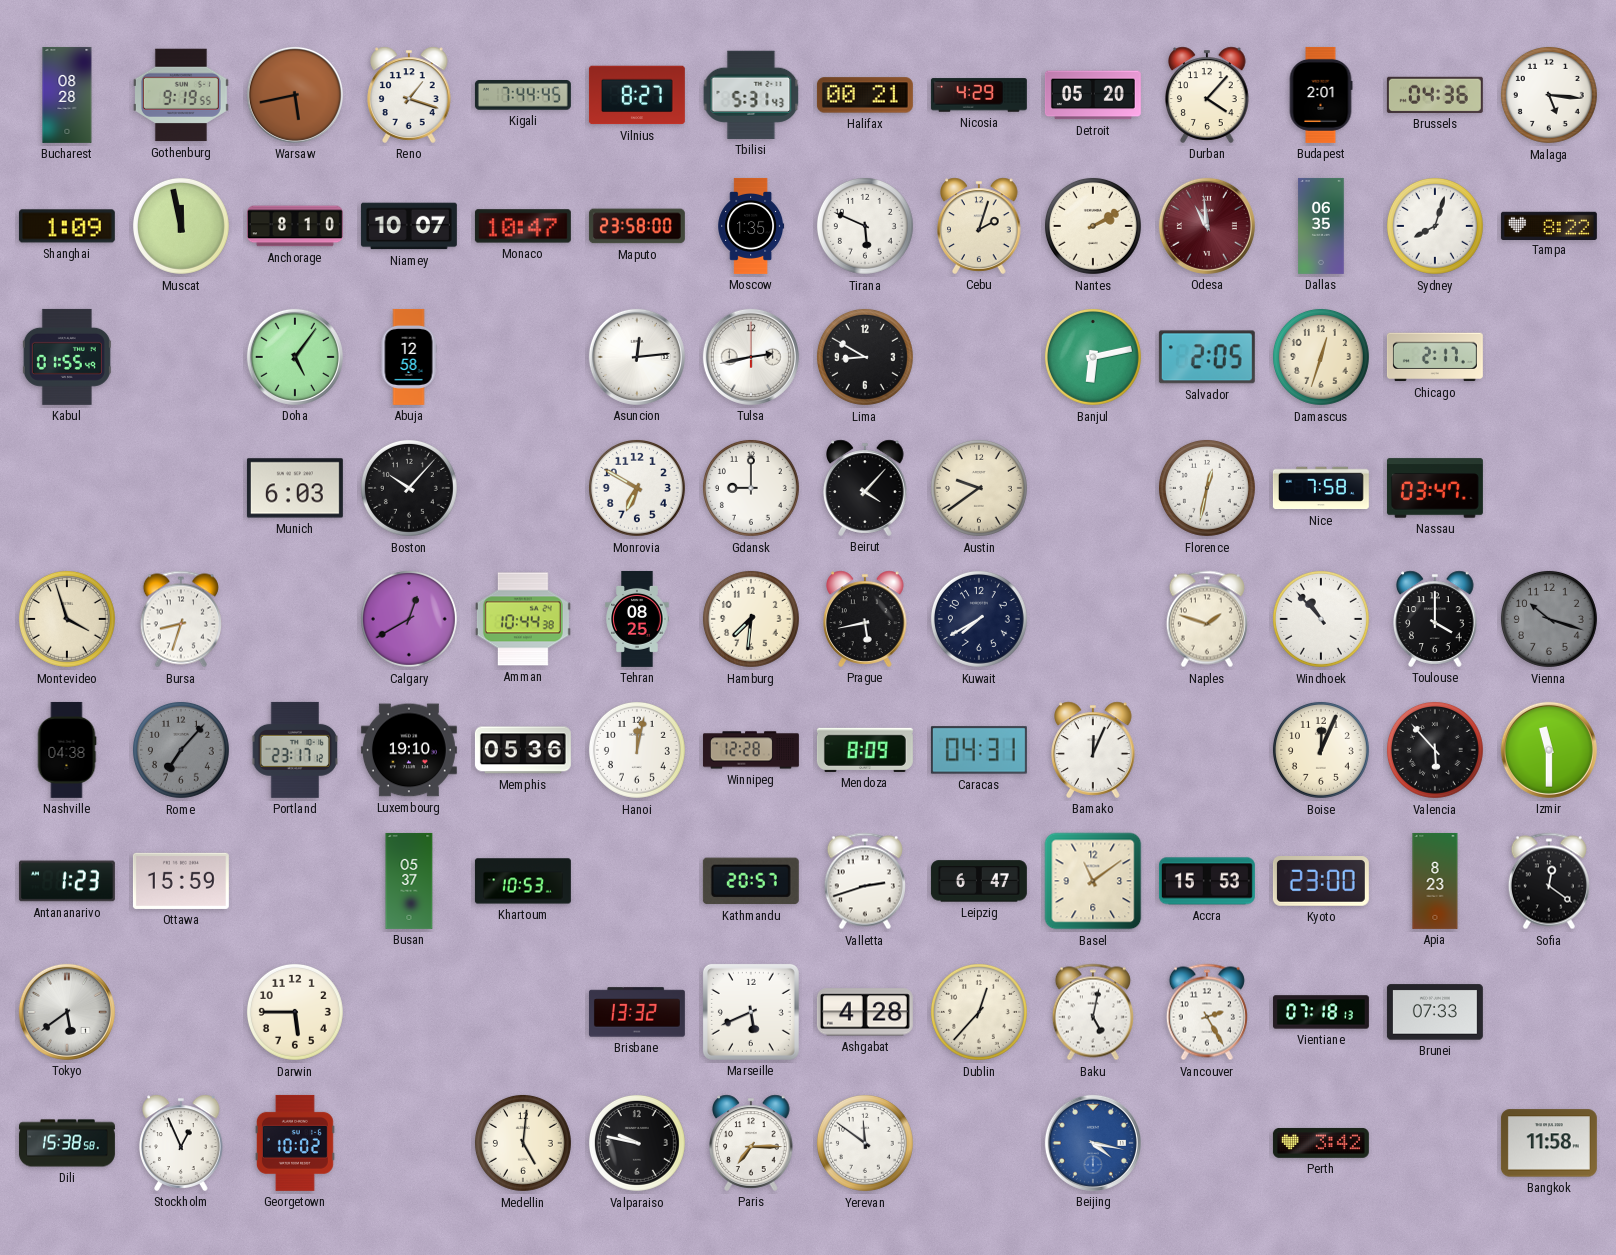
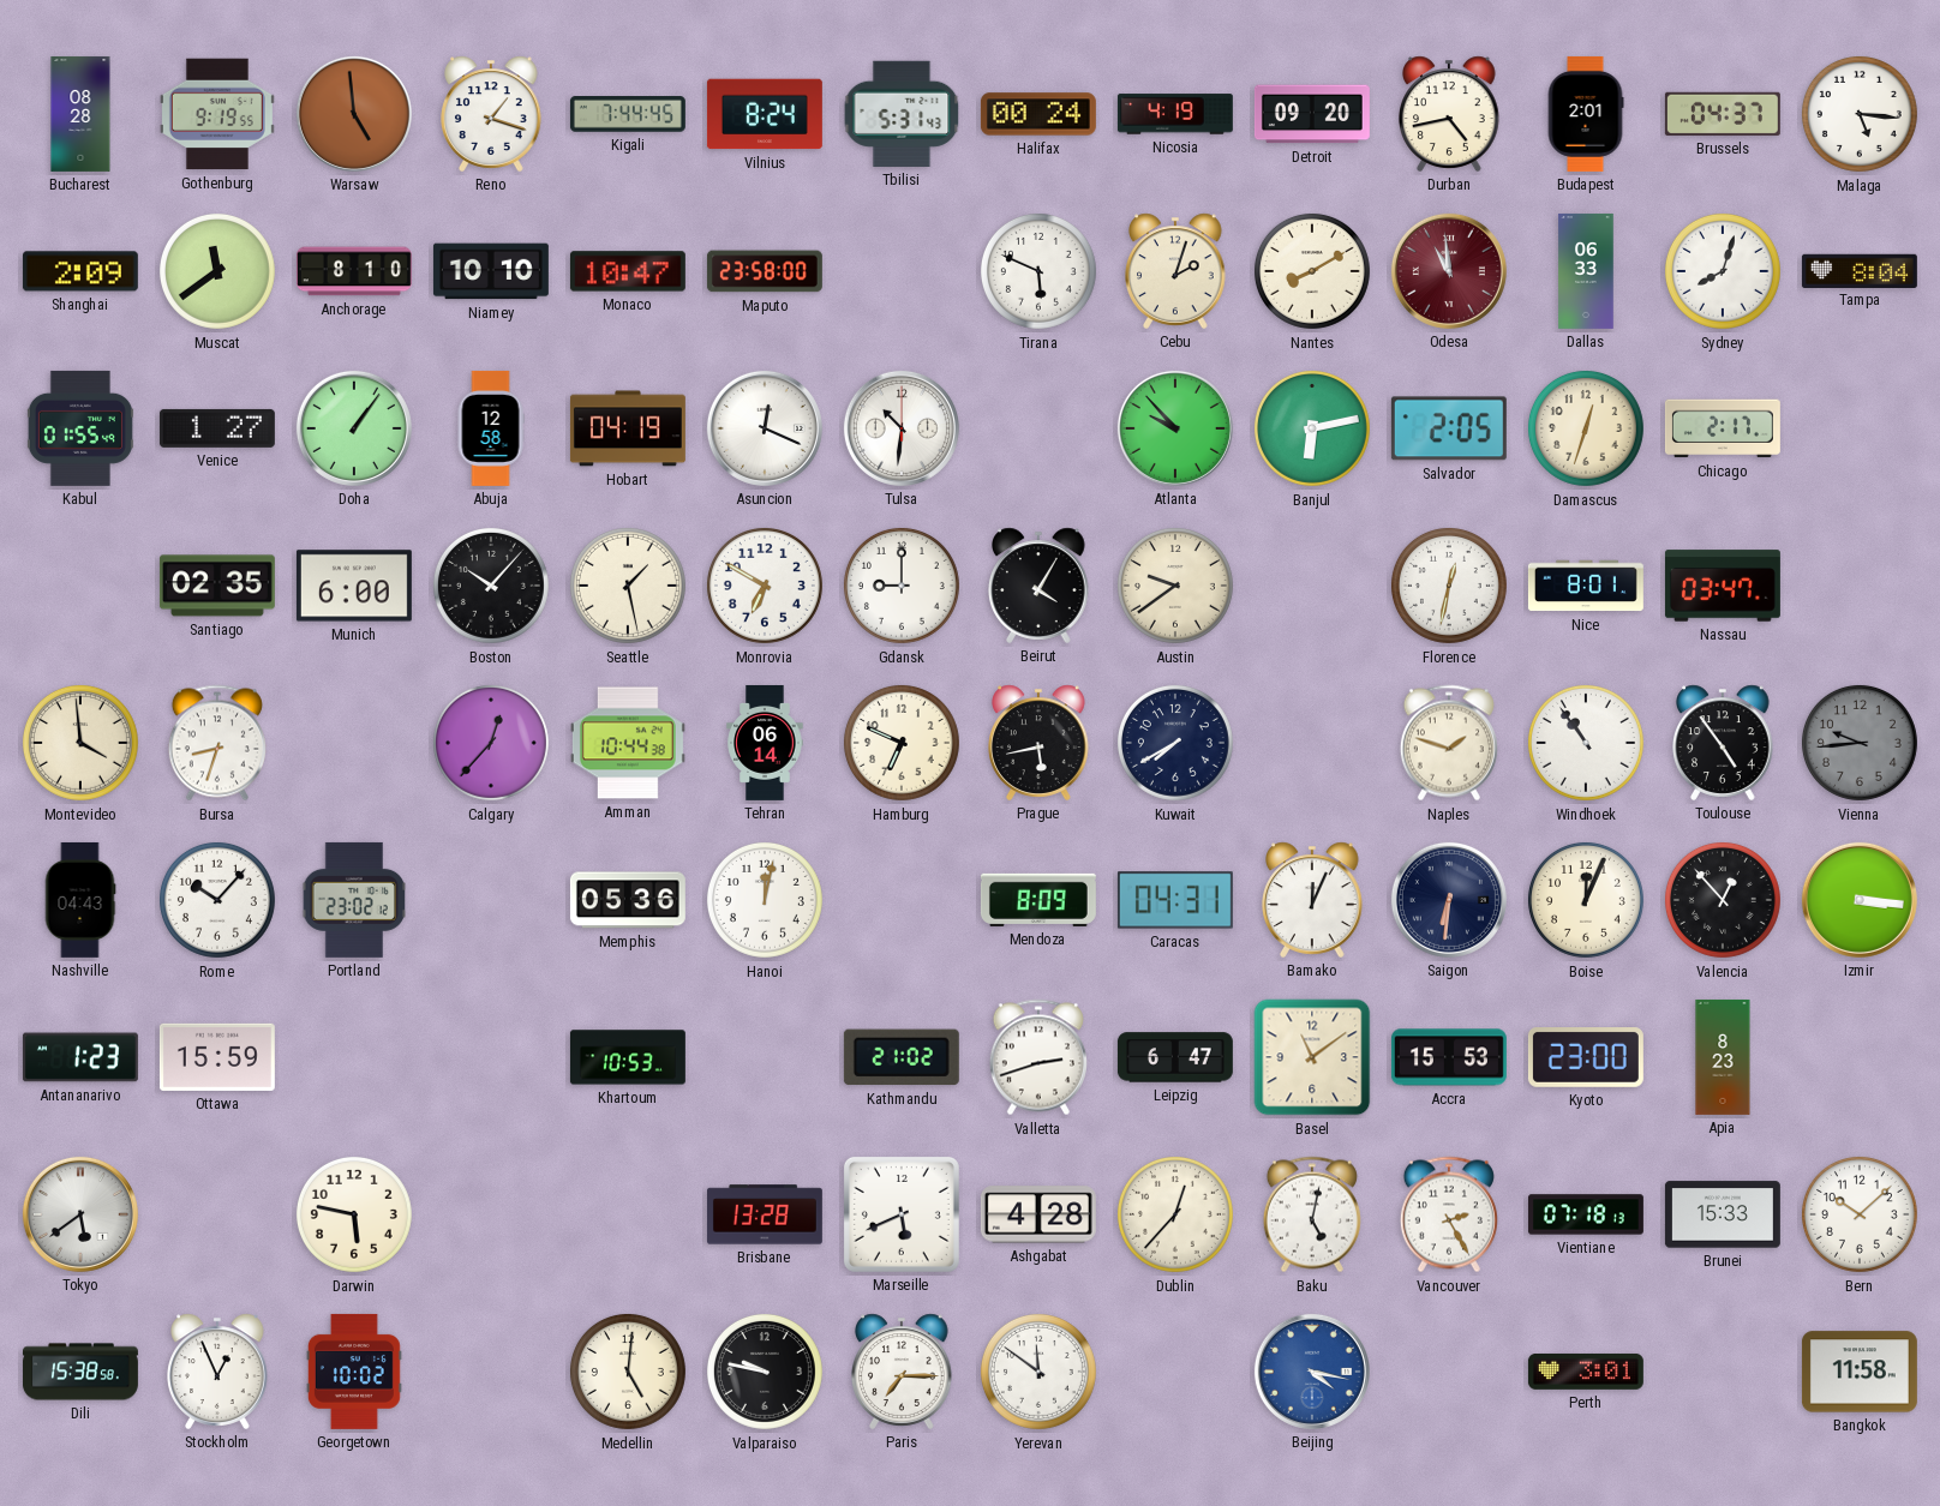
Warsaw: 5:43 -> 4:59 (354, 114)
Vilnius: 8:27 -> 8:24 (765, 114)
Halifax: 00:21 -> 00:24 (1038, 114)
Nicosia: 4:29 -> 4:19 (1175, 114)
Detroit: 05:20 -> 09:20 (1312, 114)
Durban: 4:07 -> 4:43 (1449, 114)
Brussels: 04:36 -> 04:37 (1723, 114)
Shanghai: 1:09 -> 2:09 (80, 271)
Muscat: 11:58 -> 11:39 (217, 271)
Niamey: 10:07 -> 10:10 (491, 271)
Moscow: 1:35 -> none (751, 226)
Nantes: 2:10 -> 8:10 (1312, 271)
Dallas: 06:35 -> 06:33 (1586, 271)
Tampa: 8:22 -> 8:04 (1860, 270)
Venice: none -> 1:27 (217, 428)
Doha: 5:06 -> 1:06 (354, 428)
Hobart: none -> 04:19 (628, 428)
Asuncion: 12:14 -> 12:19 (765, 428)
Tulsa: 2:43 -> 10:31 (902, 428)
Lima: 8:50 -> none (865, 357)
Atlanta: none -> 9:53 (1175, 428)
Santiago: none -> 02:35 (217, 586)
Munich: 6:03 -> 6:00 (354, 586)
Seattle: none -> 1:28 (628, 586)
Beirut: 4:07 -> 4:05 (1038, 586)
Nice: 7:58 -> 8:01 (1586, 586)
Montevideo: 3:57 -> 3:59 (80, 743)
Calgary: 12:40 -> 12:37 (491, 743)
Tehran: 08:25 -> 06:14 (765, 743)
Hamburg: 7:31 -> 6:49 (902, 743)
Windhoek: 10:53 -> 10:54 (1586, 743)
Toulouse: 4:00 -> 4:54 (1723, 743)
Vienna: 10:18 -> 9:44 (1860, 743)
Nashville: 04:38 -> 04:43 (80, 900)
Rome: 7:07 -> 10:07 (217, 900)
Rome dial: grey -> white (217, 900)
Portland: 23:17 -> 23:02 (354, 900)
Luxembourg: 19:10 -> none (409, 750)
Winnipeg: 12:28 -> none (751, 750)
Saigon: none -> 6:31 (1449, 900)
Valencia: 5:53 -> 12:53 (1723, 900)
Izmir: 11:30 -> 3:16 (1860, 900)
Busan: 05:37 -> none (409, 881)
Kathmandu: 20:57 -> 21:02 (902, 1057)
Sofia: 12:21 -> none (1549, 881)
Darwin: 5:45 -> 5:47 (354, 1214)
Brisbane: 13:32 -> 13:28 (765, 1214)
Brunei: 07:33 -> 15:33 (1723, 1214)
Bern: none -> 10:08 (1860, 1214)
Perth: 3:42 -> 3:01 (1586, 1372)
